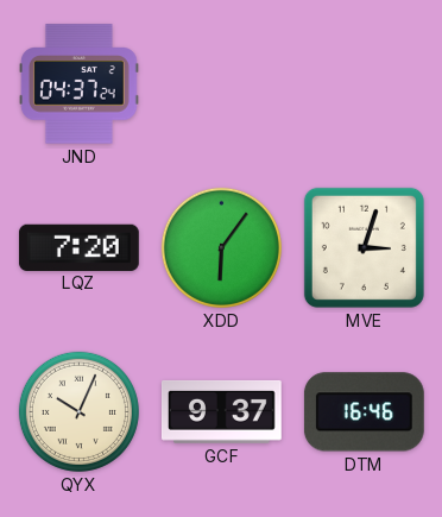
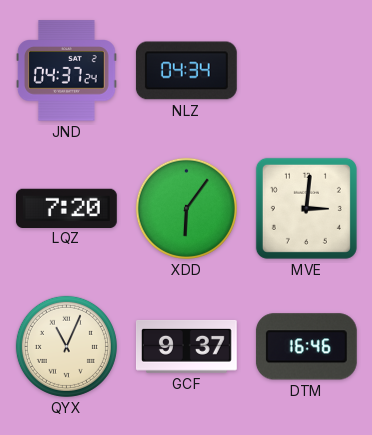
NLZ: none -> 04:34 (186, 71)
MVE: 3:03 -> 3:01 (306, 208)
QYX: 10:04 -> 11:04 (66, 346)
